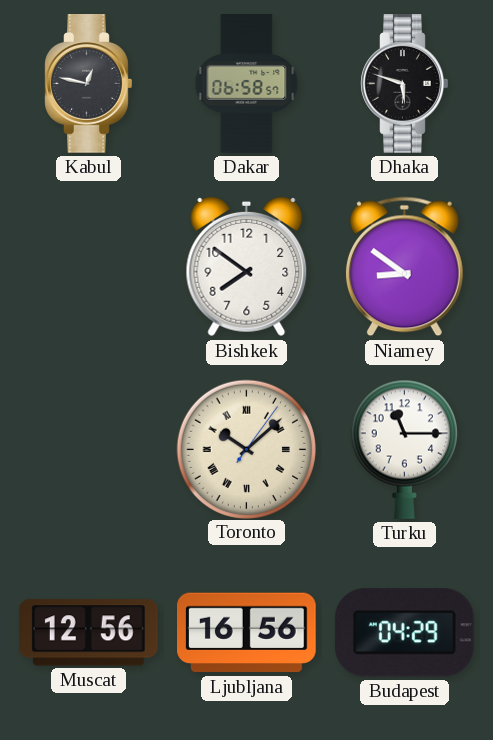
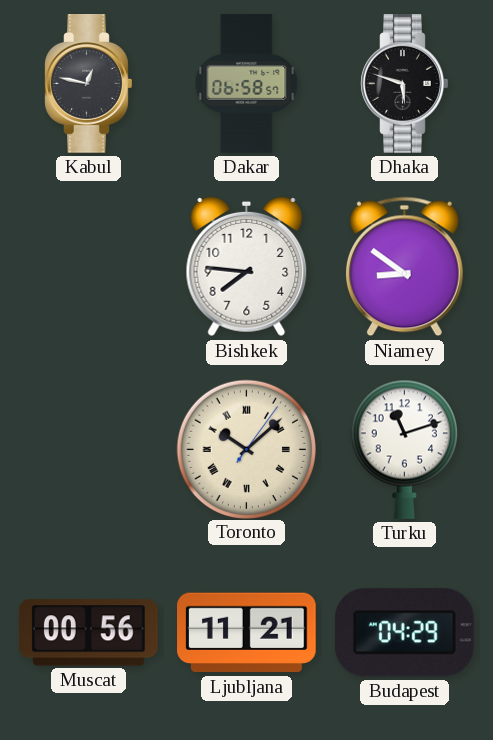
Bishkek: 7:51 -> 7:46 (247, 267)
Turku: 11:15 -> 11:12 (404, 449)
Muscat: 12:56 -> 00:56 (88, 633)
Ljubljana: 16:56 -> 11:21 (247, 633)
